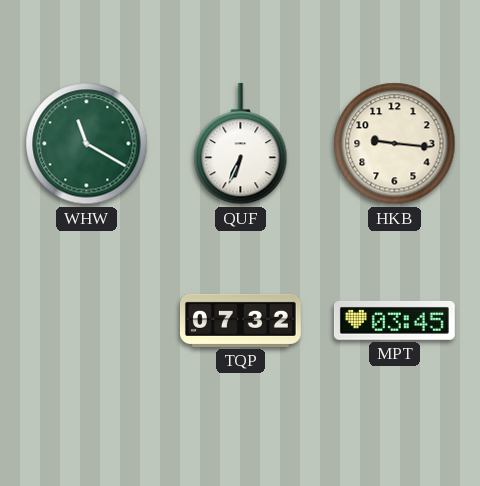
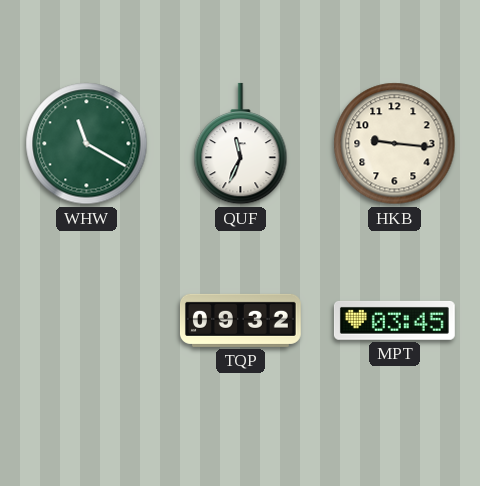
QUF: 6:34 -> 11:34 (241, 144)
TQP: 07:32 -> 09:32 (240, 320)
